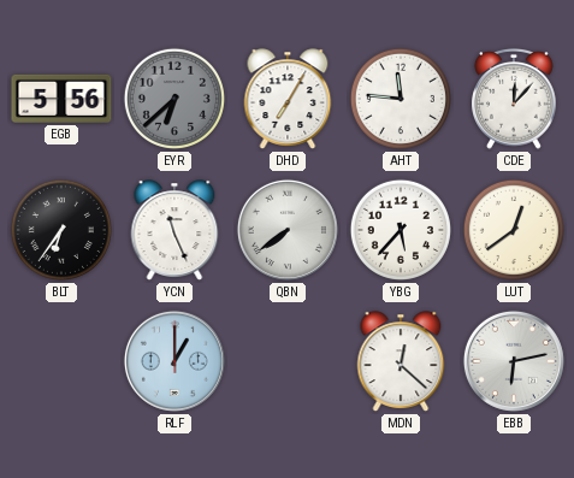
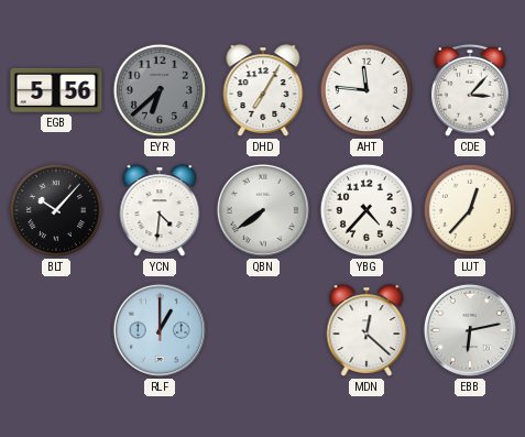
CDE: 12:07 -> 3:07 (471, 90)
BLT: 6:36 -> 10:07 (56, 210)
YCN: 11:26 -> 4:31 (160, 210)
YBG: 5:37 -> 4:37 (367, 210)
LUT: 12:39 -> 12:37 (470, 210)
